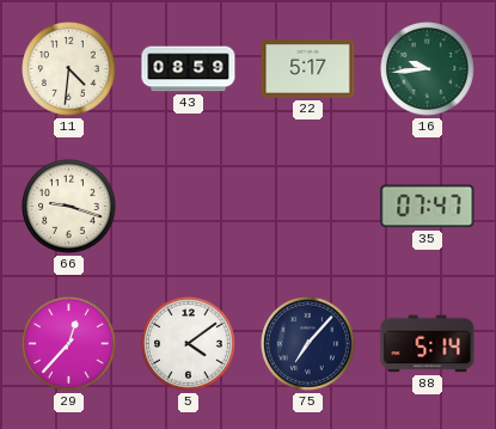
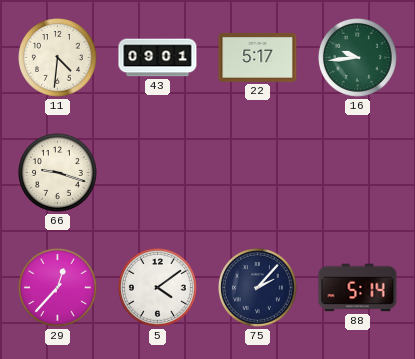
43: 08:59 -> 09:01 (158, 58)
35: 07:47 -> none (428, 207)
75: 7:07 -> 2:07 (258, 288)
